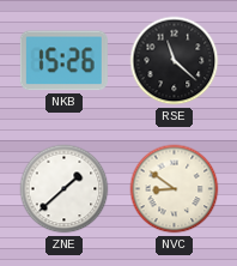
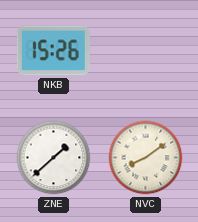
RSE: 11:22 -> none (175, 61)
NVC: 8:51 -> 8:09 (146, 158)
